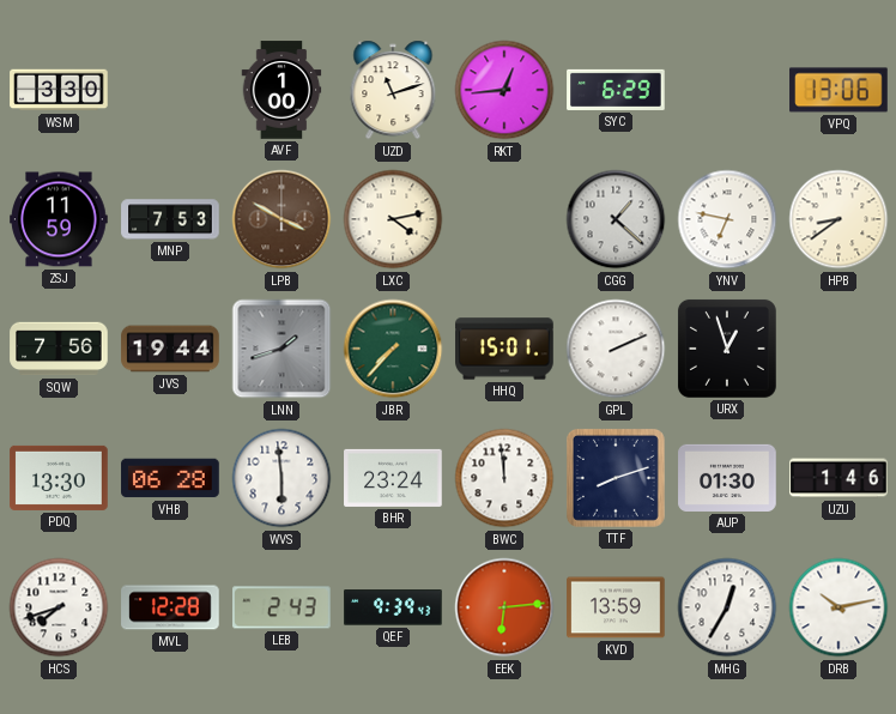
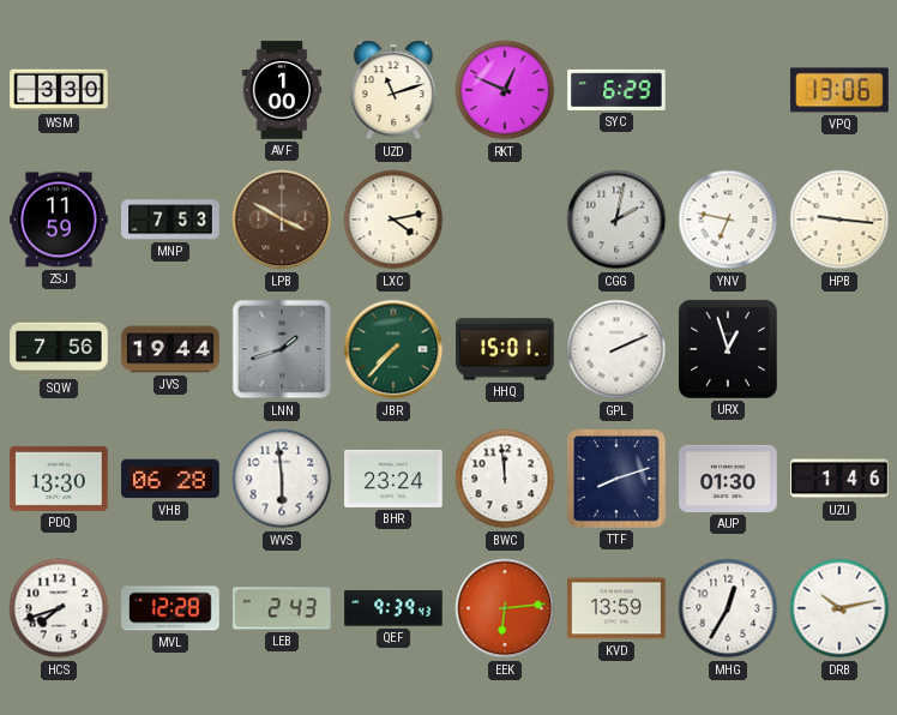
RKT: 12:44 -> 12:49 (505, 90)
CGG: 1:22 -> 2:02 (616, 220)
HPB: 8:39 -> 9:16 (839, 220)
